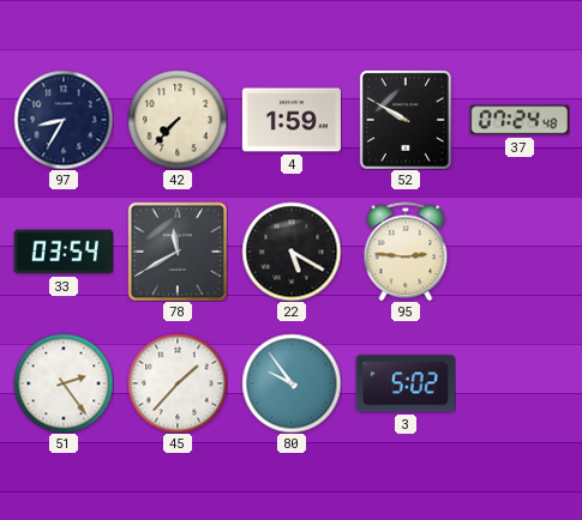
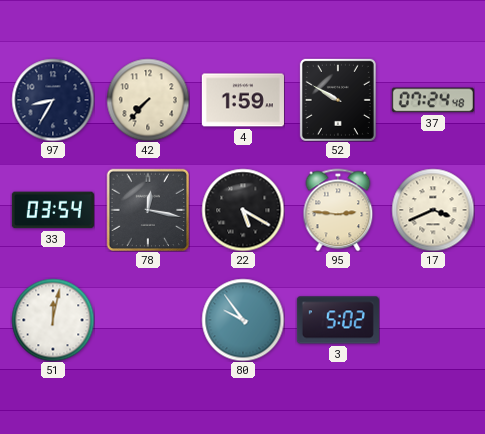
78: 11:40 -> 12:17 (148, 210)
17: none -> 3:41 (433, 210)
51: 2:24 -> 12:02 (53, 320)
45: 1:37 -> none (178, 383)
